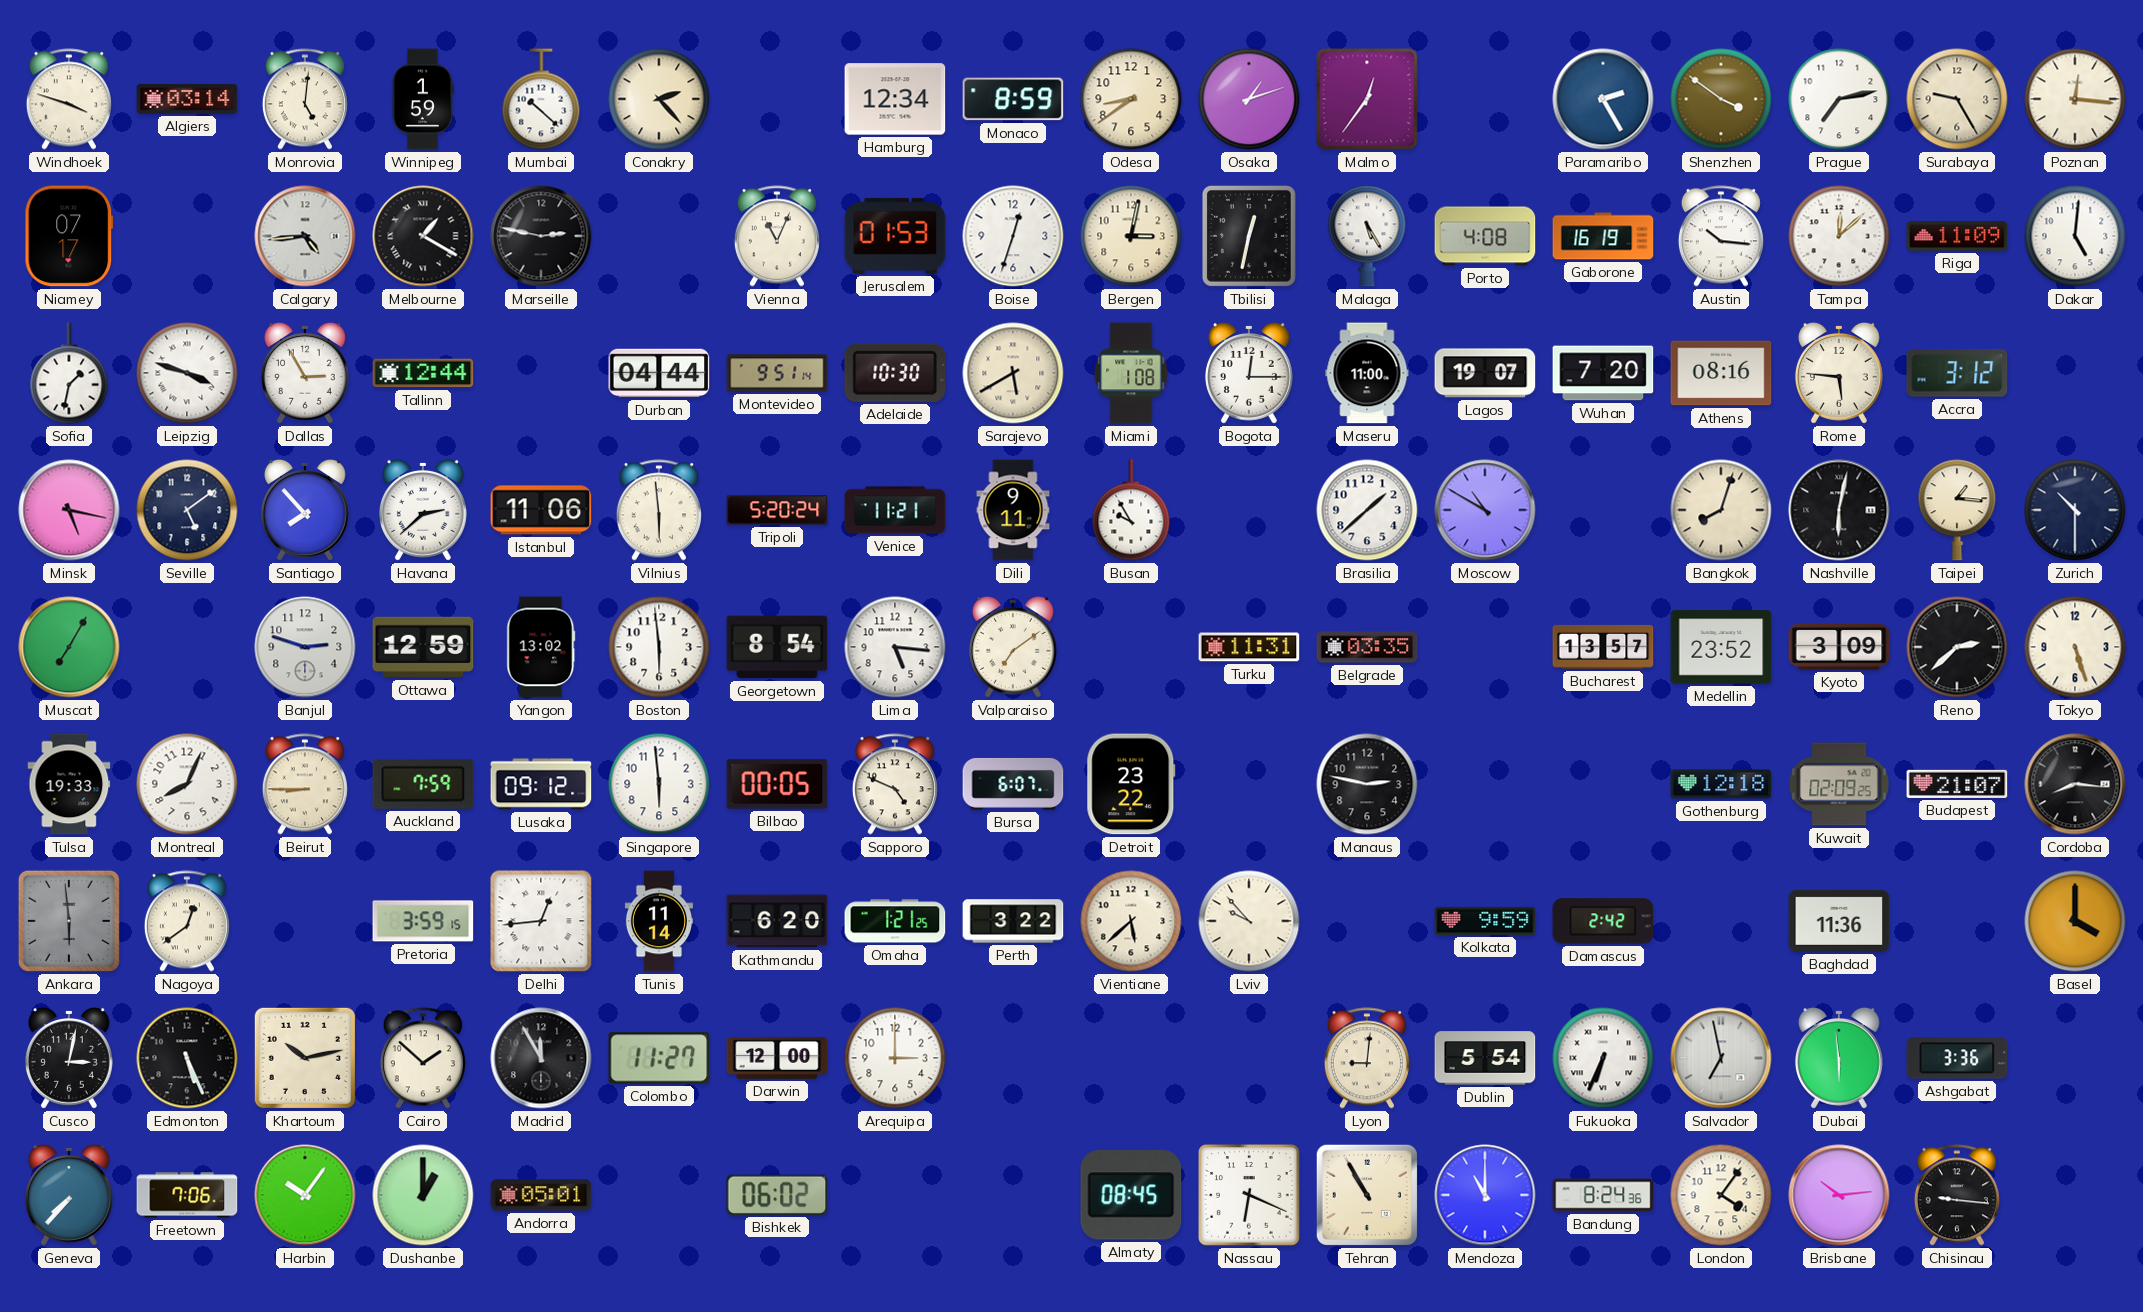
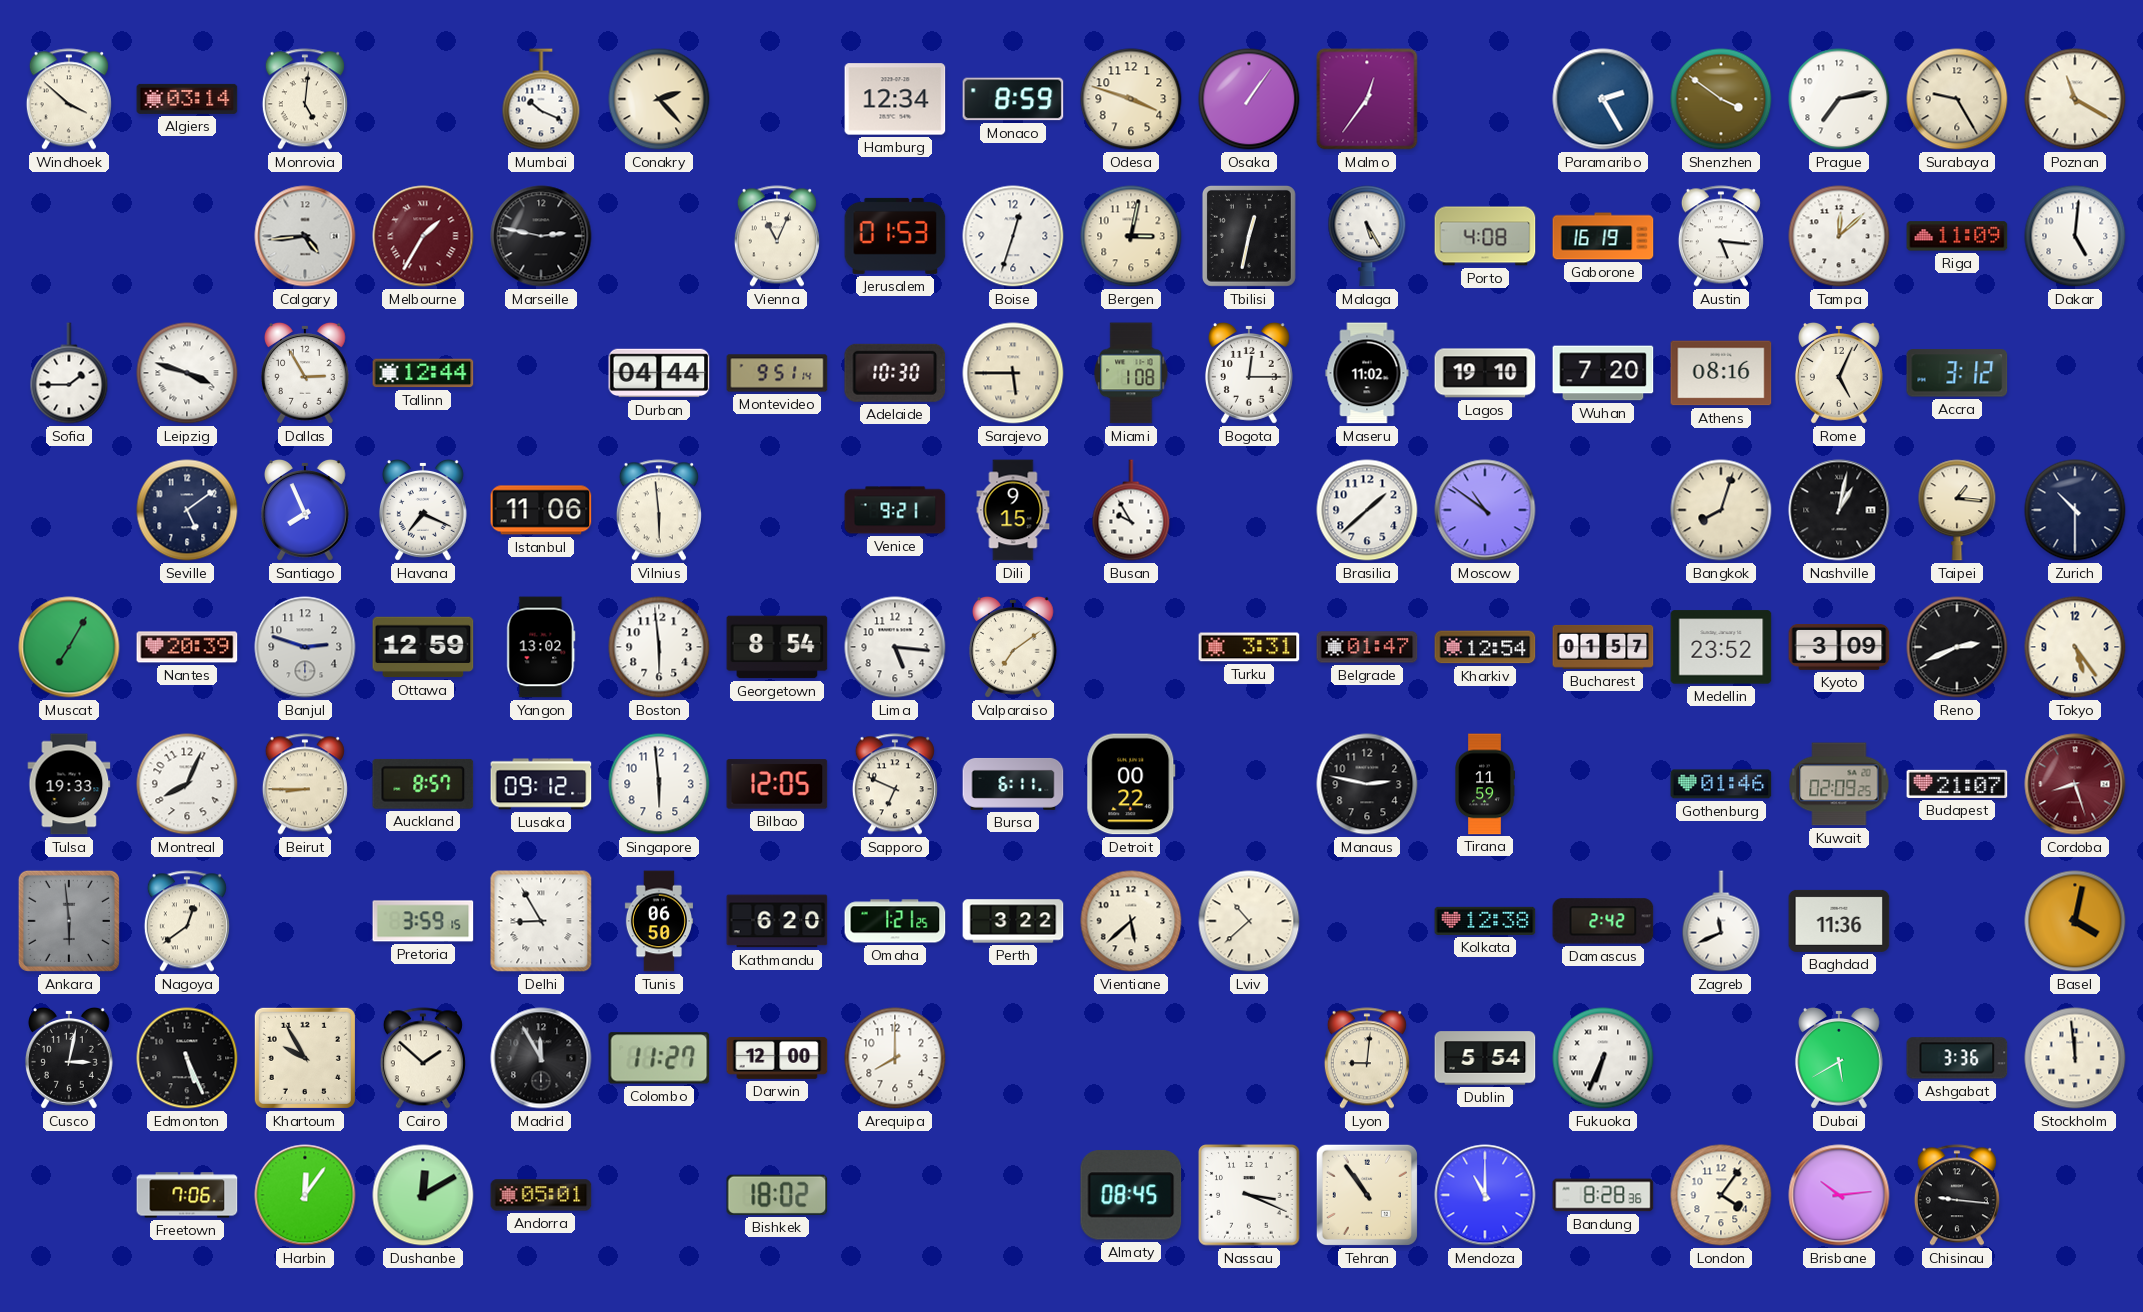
Windhoek: 3:48 -> 3:52 (69, 99)
Winnipeg: 1:59 -> none (423, 99)
Mumbai: 10:22 -> 10:19 (541, 99)
Odesa: 8:39 -> 3:48 (1131, 99)
Osaka: 1:12 -> 1:06 (1249, 99)
Poznan: 12:16 -> 11:20 (2075, 99)
Niamey: 07:17 -> none (69, 236)
Melbourne: 1:20 -> 1:35 (423, 236)
Melbourne dial: black -> burgundy (423, 236)
Austin: 10:16 -> 5:16 (1721, 236)
Sofia: 1:32 -> 1:45 (69, 373)
Sarajevo: 5:40 -> 5:45 (1013, 373)
Maseru: 11:00 -> 11:02 (1367, 373)
Lagos: 19:07 -> 19:10 (1485, 373)
Rome: 5:46 -> 5:04 (1839, 374)
Minsk: 5:17 -> none (69, 510)
Santiago: 7:53 -> 7:56 (305, 511)
Havana: 2:38 -> 7:19 (423, 511)
Tripoli: 5:20 -> none (777, 510)
Venice: 11:21 -> 9:21 (895, 510)
Dili: 9:11 -> 9:15 (1013, 510)
Moscow: 10:50 -> 10:51 (1485, 510)
Nashville: 6:02 -> 1:02 (1839, 510)
Nantes: none -> 20:39 (187, 647)
Turku: 11:31 -> 3:31 (1249, 647)
Belgrade: 03:35 -> 01:47 (1367, 647)
Kharkiv: none -> 12:54 (1485, 647)
Bucharest: 13:57 -> 01:57 (1603, 647)
Reno: 2:38 -> 2:41 (1957, 647)
Tokyo: 5:27 -> 5:24 (2075, 647)
Auckland: 7:59 -> 8:57 (423, 784)
Bilbao: 00:05 -> 12:05 (777, 784)
Sapporo: 4:49 -> 6:49 (895, 784)
Bursa: 6:07 -> 6:11 (1013, 784)
Detroit: 23:22 -> 00:22 (1131, 784)
Tirana: none -> 11:59 (1484, 784)
Gothenburg: 12:18 -> 01:46 (1721, 784)
Cordoba: 8:16 -> 8:27 (2075, 784)
Cordoba dial: black -> burgundy (2075, 784)
Delhi: 12:44 -> 8:55 (541, 921)
Tunis: 11:14 -> 06:50 (659, 921)
Lviv: 9:53 -> 10:38 (1249, 921)
Kolkata: 9:59 -> 12:38 (1485, 921)
Zagreb: none -> 11:41 (1721, 921)
Basel: 4:00 -> 4:02 (2075, 921)
Khartoum: 10:13 -> 9:55 (305, 1058)
Arequipa: 3:00 -> 8:00 (895, 1058)
Salvador: 6:58 -> none (1721, 1058)
Dubai: 5:59 -> 5:40 (1839, 1059)
Stockholm: none -> 11:59 (2075, 1058)
Geneva: 7:37 -> none (69, 1196)
Harbin: 10:06 -> 12:06 (305, 1195)
Dushanbe: 1:00 -> 12:10 (423, 1195)
Bishkek: 06:02 -> 18:02 (777, 1195)
Nassau: 6:19 -> 3:19 (1249, 1195)
Tehran: 10:55 -> 10:54 (1367, 1195)
Bandung: 8:24 -> 8:28 (1603, 1195)
